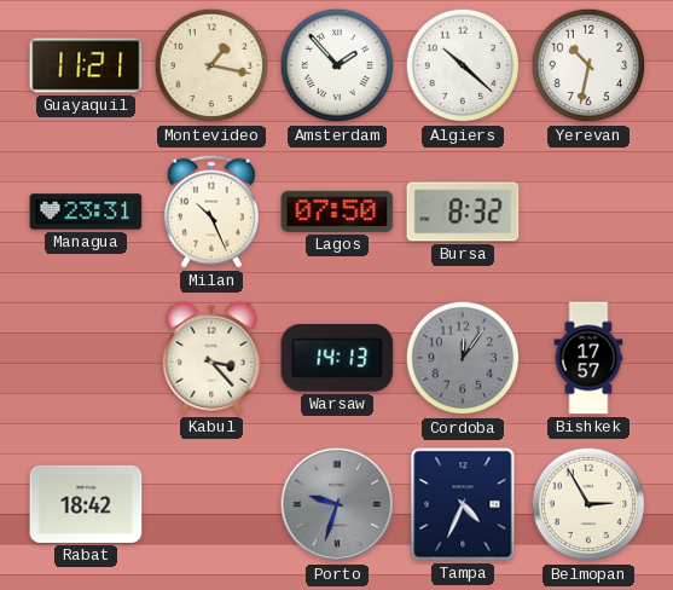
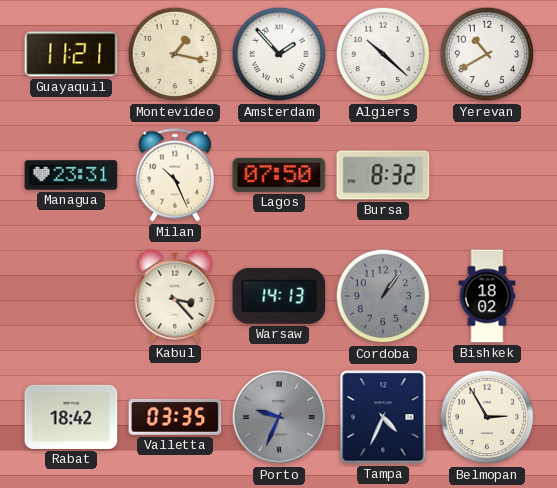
Yerevan: 10:32 -> 10:40 (487, 54)
Cordoba: 12:06 -> 1:06 (383, 296)
Bishkek: 17:57 -> 18:02 (487, 296)
Valletta: none -> 03:35 (175, 417)
Porto: 9:33 -> 9:34 (279, 417)
